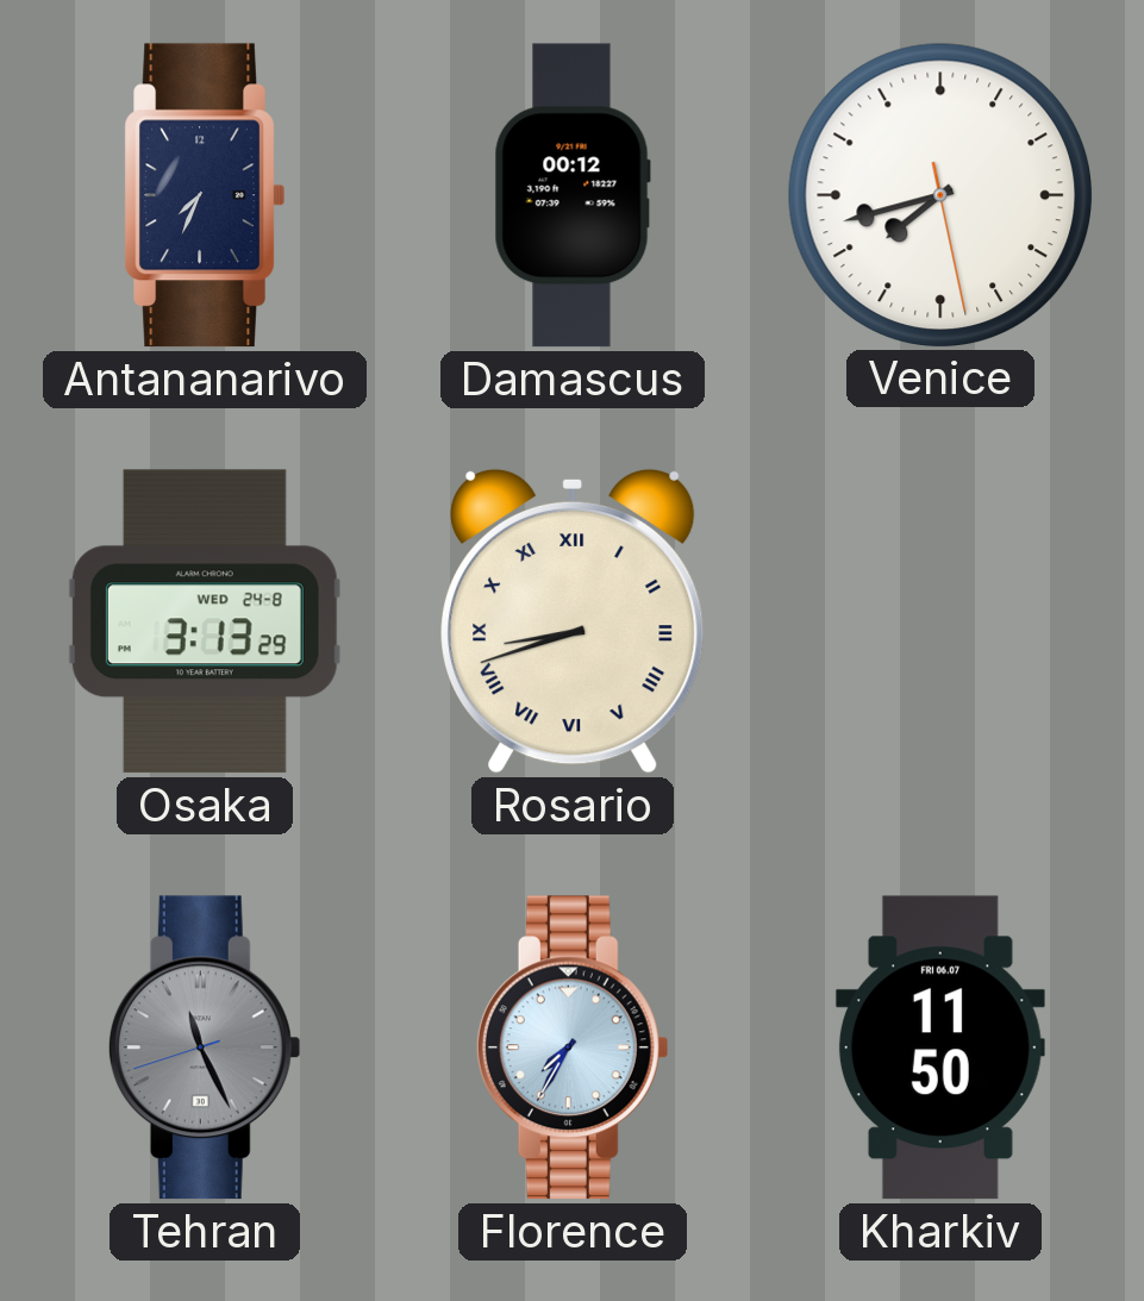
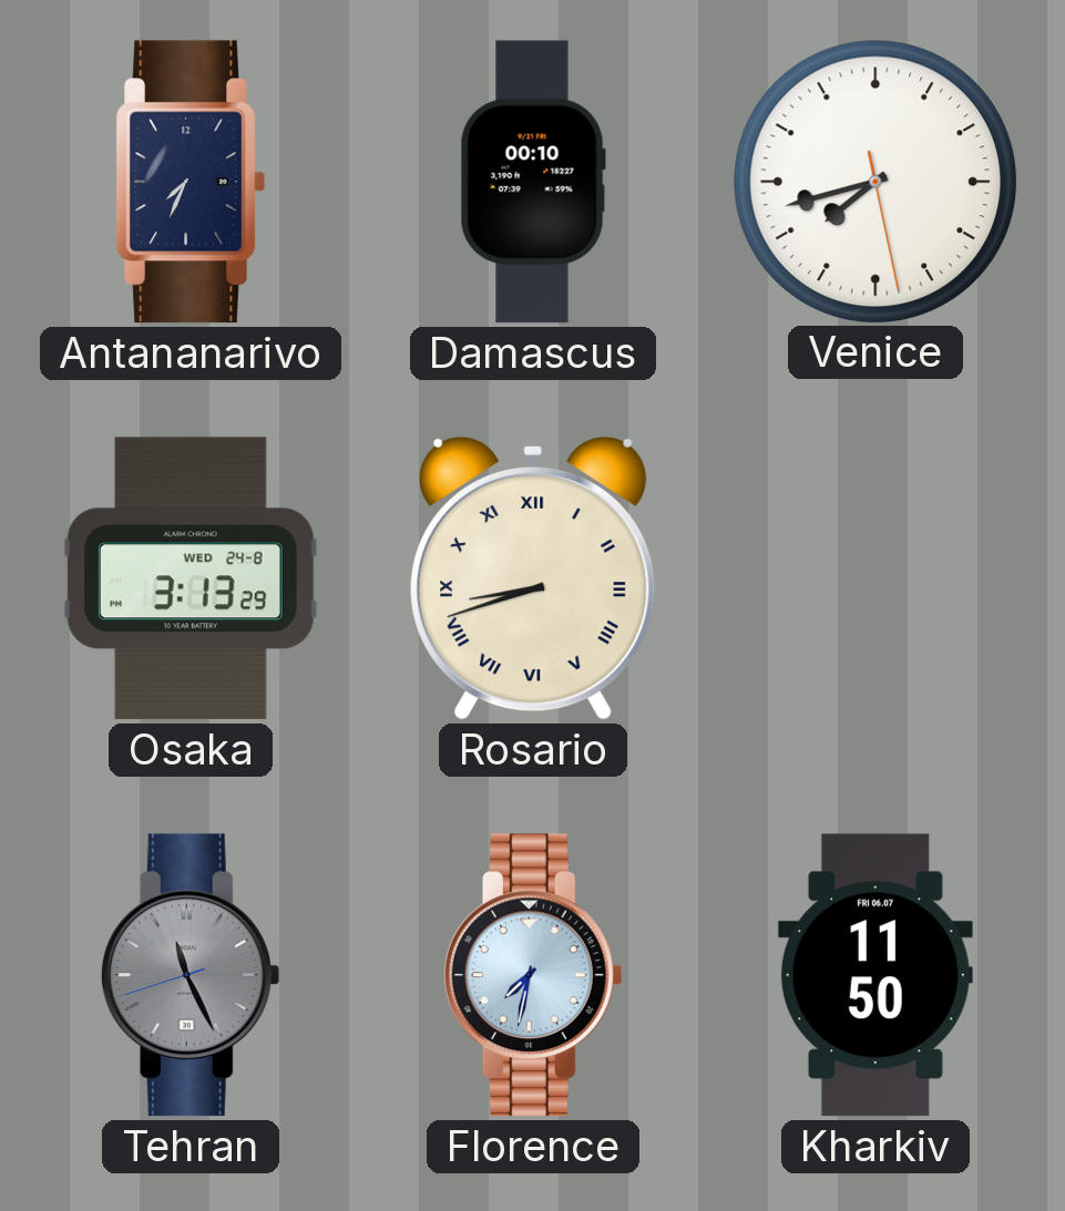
Damascus: 00:12 -> 00:10 (533, 182)
Florence: 7:35 -> 7:32 (533, 975)
